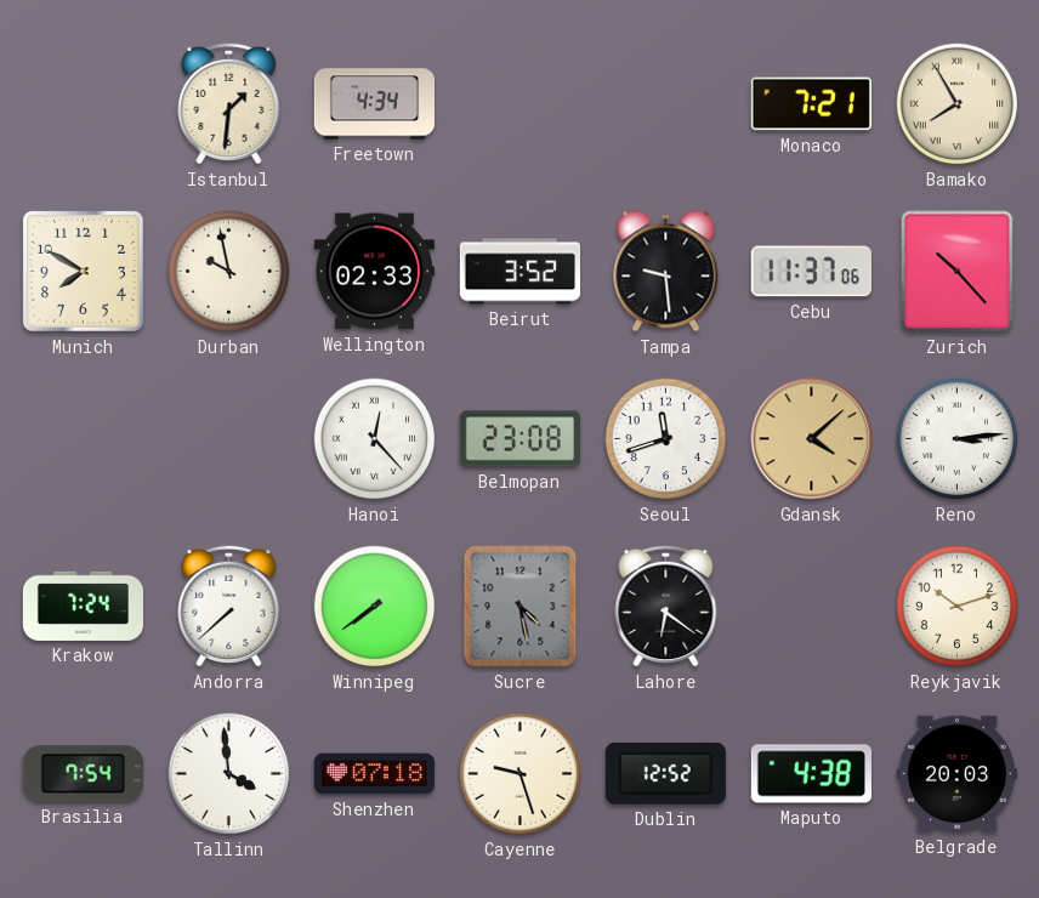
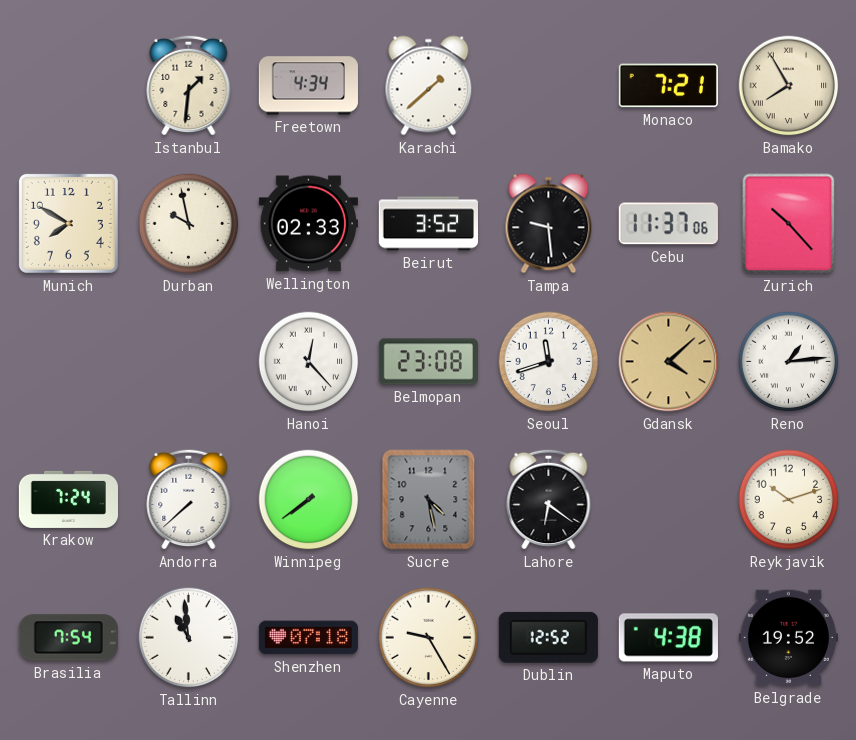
Karachi: none -> 1:38 (429, 86)
Reno: 3:14 -> 1:14 (789, 362)
Tallinn: 3:59 -> 10:59 (189, 638)
Cayenne: 9:27 -> 9:25 (429, 638)
Belgrade: 20:03 -> 19:52 (788, 638)
